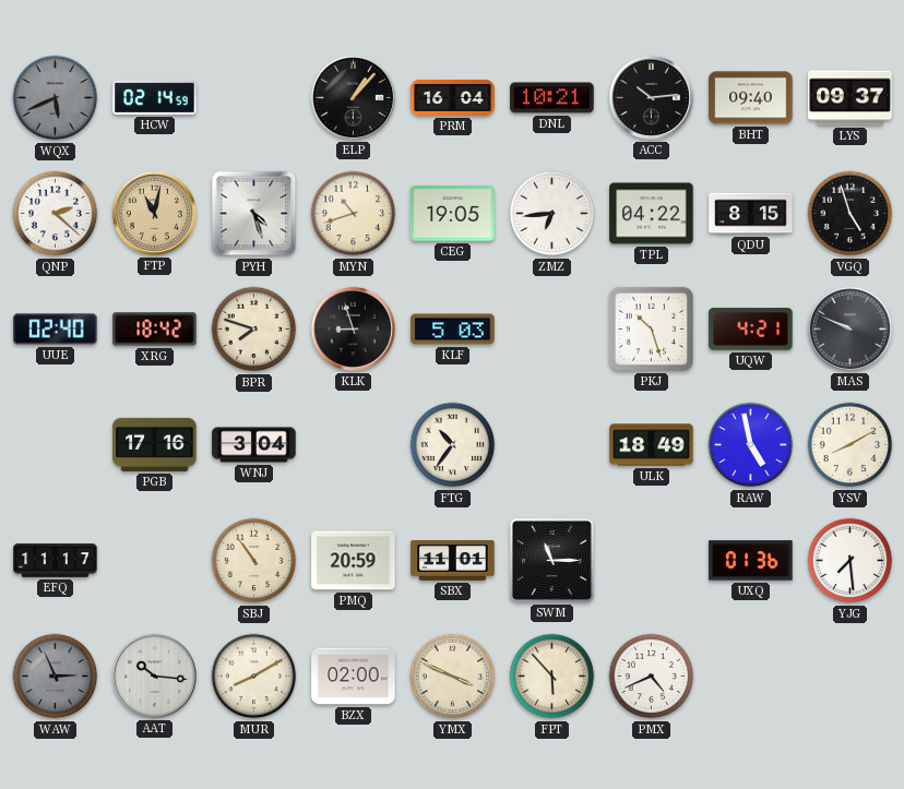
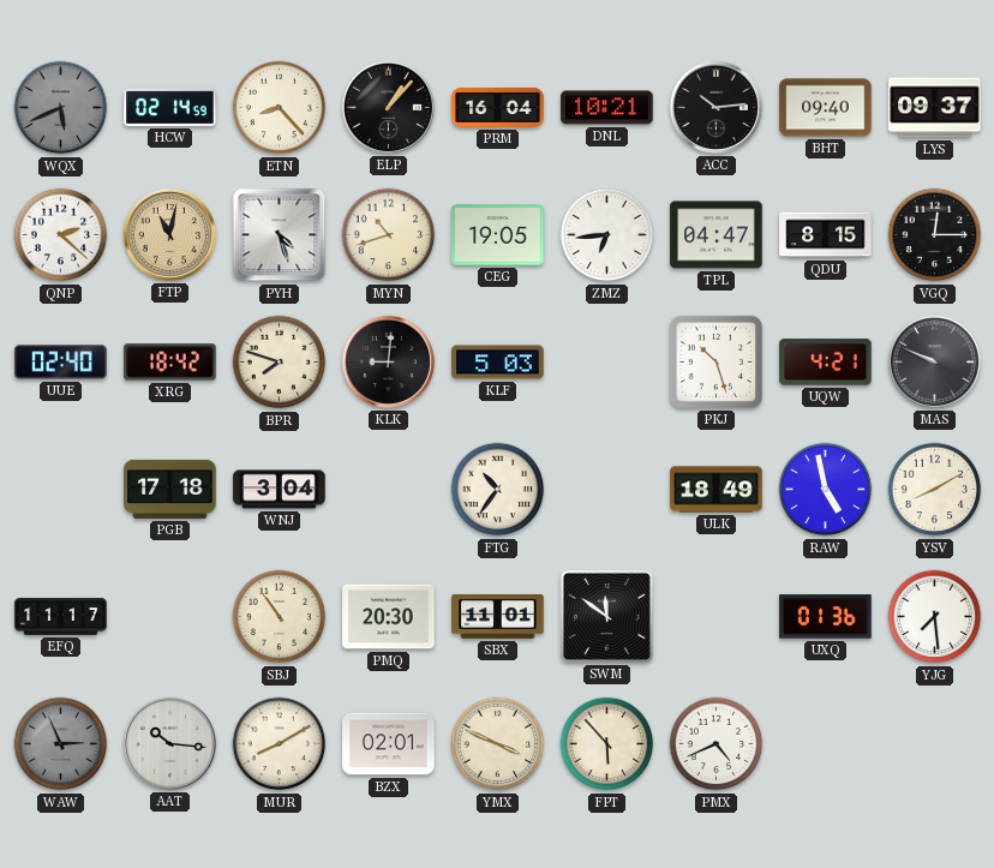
ETN: none -> 8:23 (280, 108)
TPL: 04:22 -> 04:47 (717, 235)
VGQ: 4:57 -> 12:15 (935, 235)
KLK: 8:57 -> 9:01 (388, 361)
PGB: 17:16 -> 17:18 (170, 489)
PMQ: 20:59 -> 20:30 (389, 617)
SWM: 11:15 -> 11:51 (606, 616)
BZX: 02:00 -> 02:01 (389, 744)
